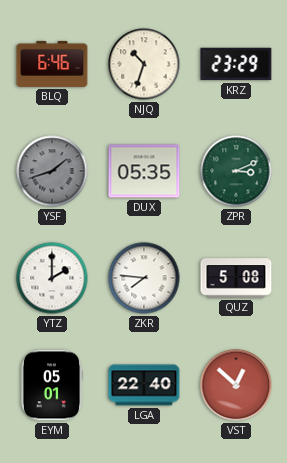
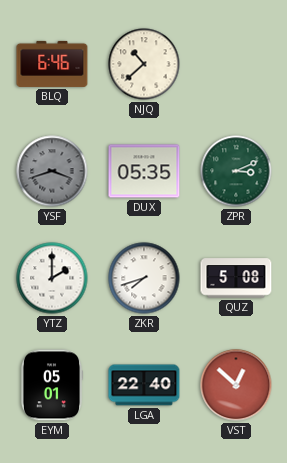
NJQ: 10:33 -> 10:38 (144, 64)
KRZ: 23:29 -> none (236, 64)
YSF: 1:42 -> 3:42 (52, 171)
ZKR: 7:46 -> 7:42 (144, 278)
